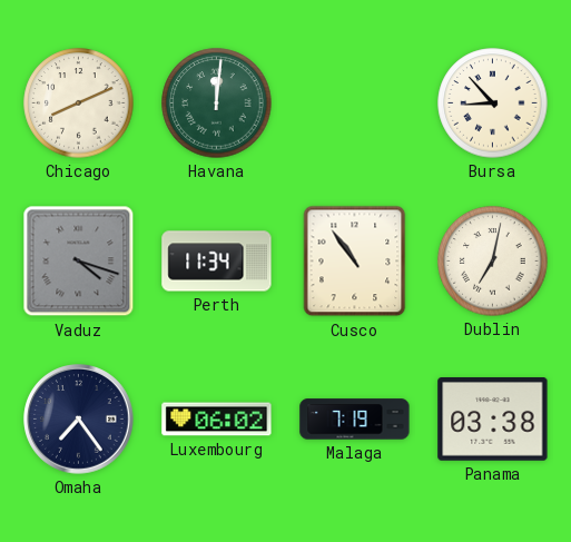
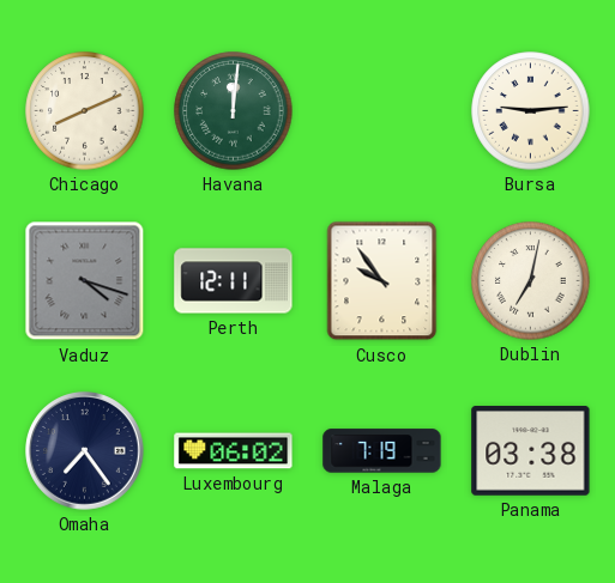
Bursa: 8:53 -> 9:14 (531, 111)
Perth: 11:34 -> 12:11 (234, 281)
Cusco: 10:54 -> 9:54 (382, 281)
